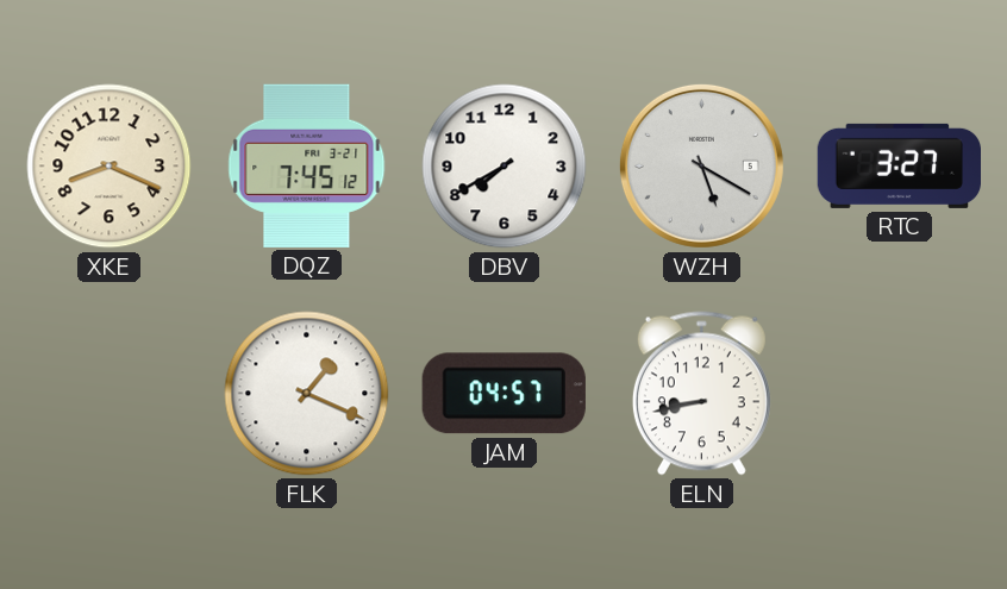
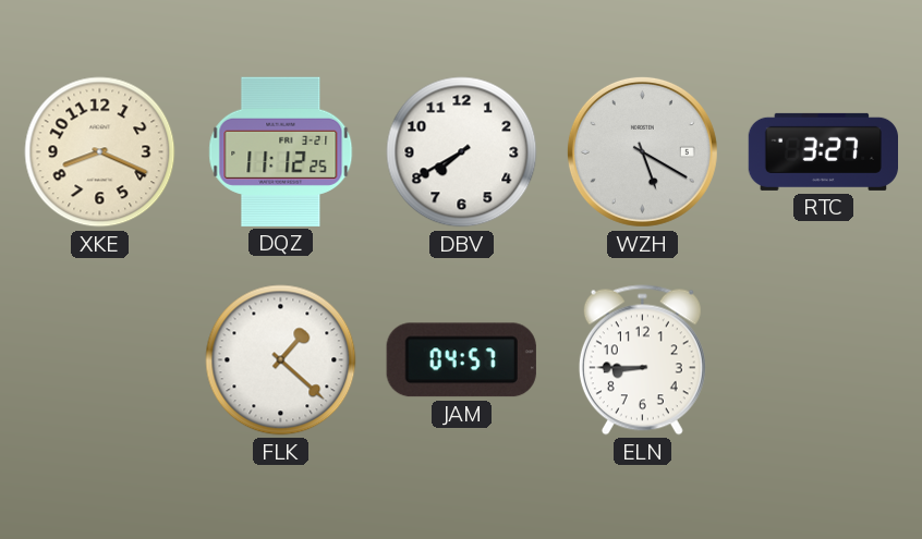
DQZ: 7:45 -> 11:12 (281, 151)
FLK: 1:19 -> 1:22 (281, 360)
ELN: 8:43 -> 8:45 (642, 360)
